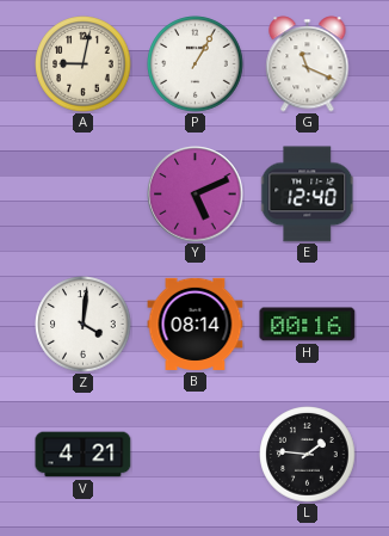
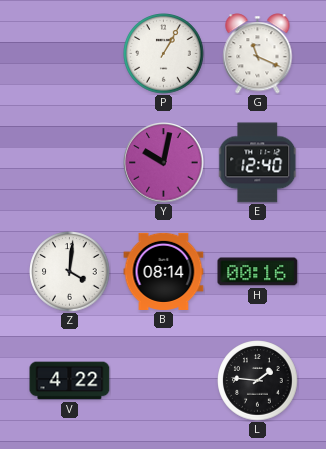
A: 9:02 -> none (84, 64)
Y: 5:11 -> 10:02 (164, 163)
V: 4:21 -> 4:22 (70, 381)
